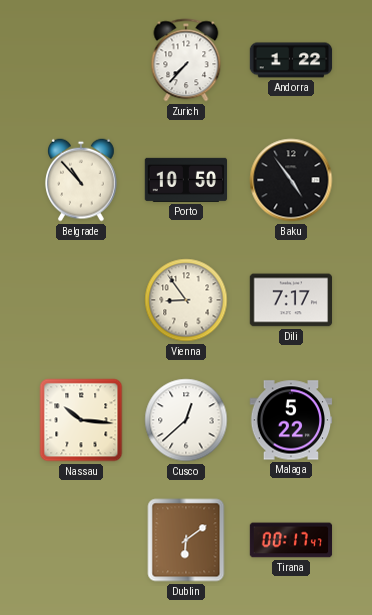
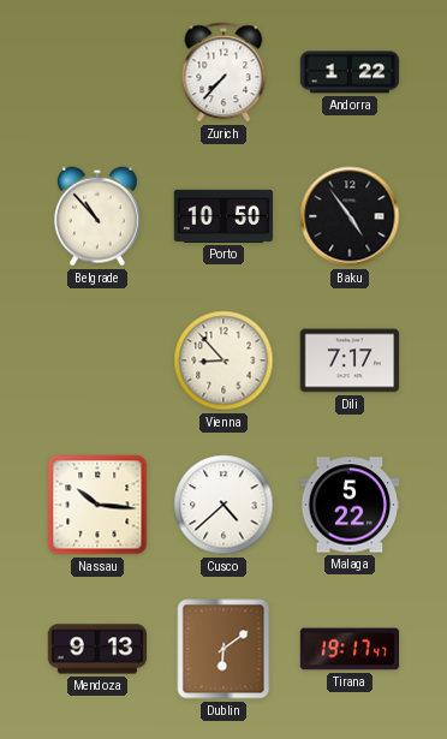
Vienna: 8:54 -> 8:53 (223, 360)
Cusco: 12:38 -> 4:38 (223, 505)
Mendoza: none -> 9:13 (97, 649)
Tirana: 00:17 -> 19:17 (350, 649)
